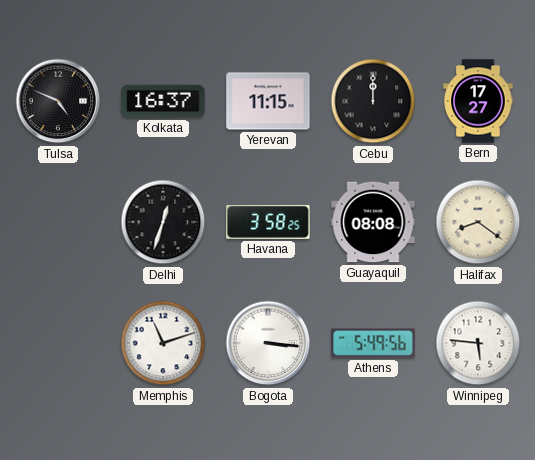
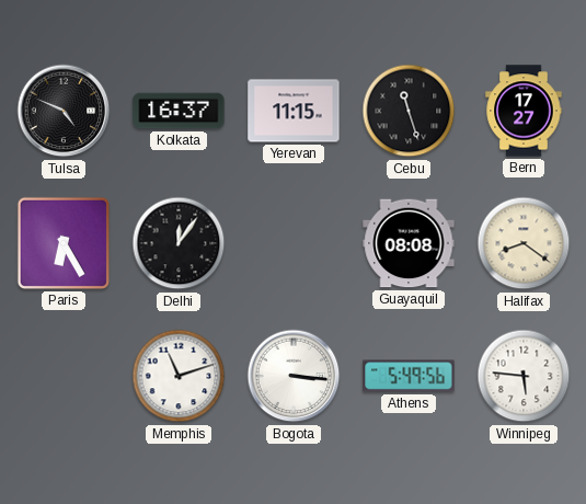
Cebu: 12:00 -> 11:27 (409, 111)
Paris: none -> 6:25 (64, 243)
Delhi: 12:33 -> 12:06 (179, 243)
Havana: 3:58 -> none (268, 222)
